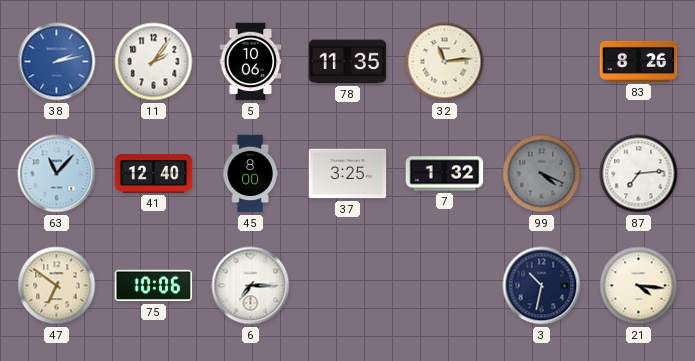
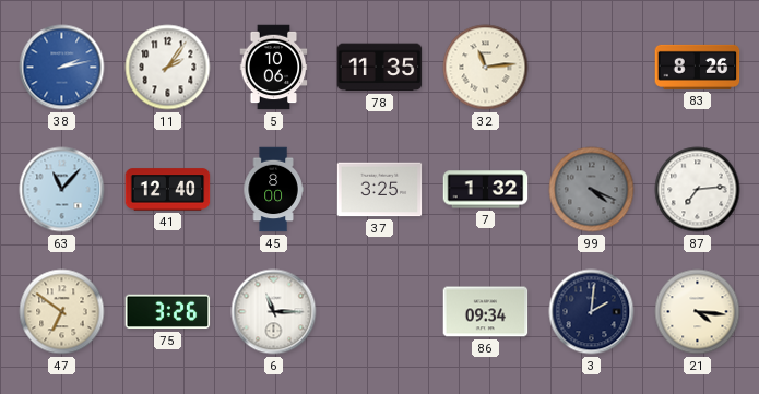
75: 10:06 -> 3:26 (168, 312)
6: 7:15 -> 11:15 (274, 312)
86: none -> 09:34 (486, 312)
3: 10:32 -> 2:01 (592, 312)
